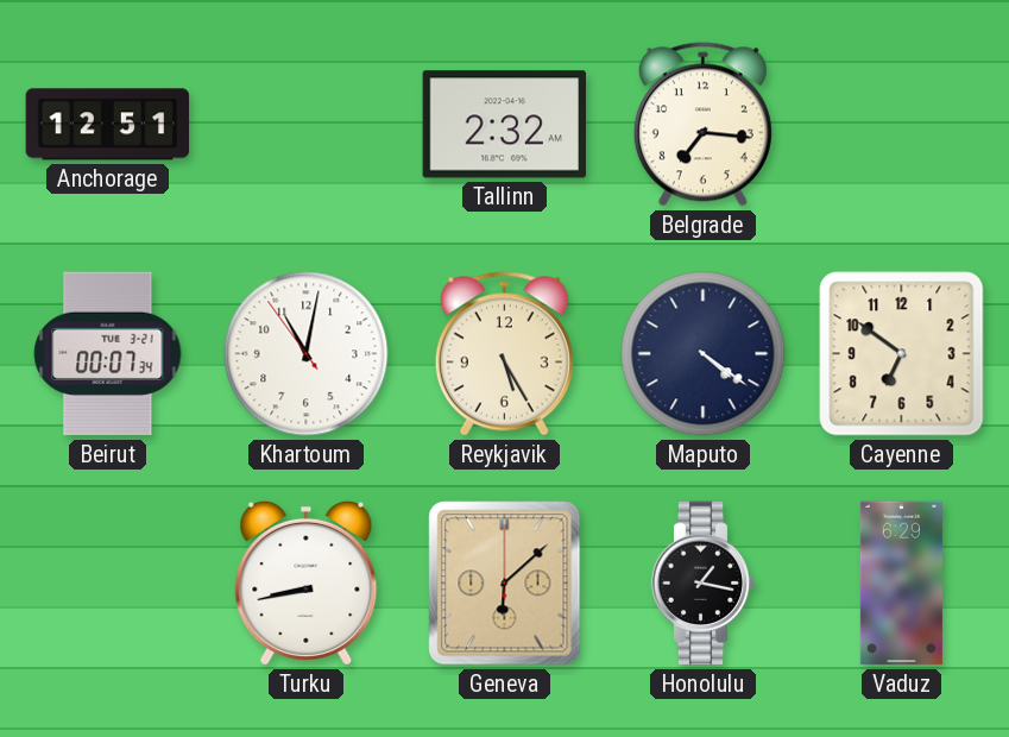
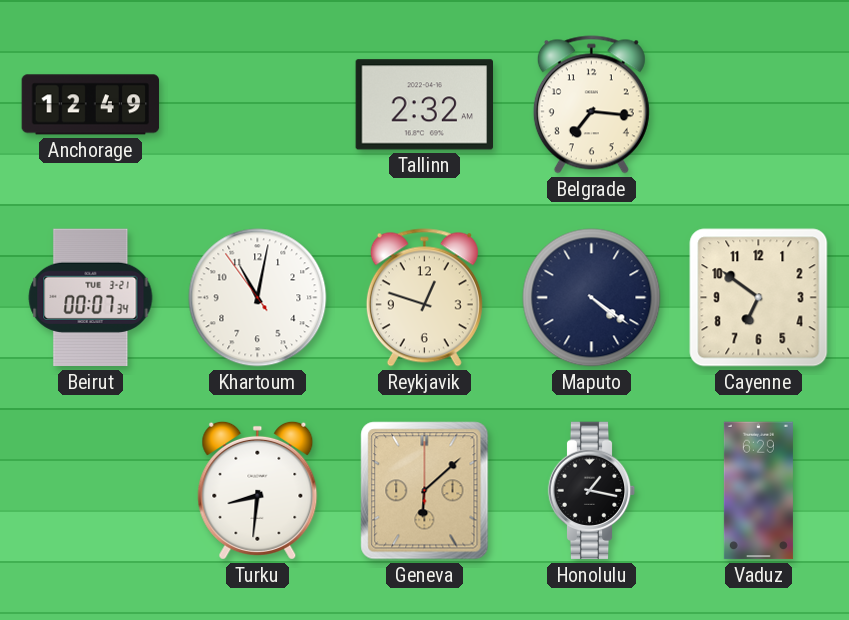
Anchorage: 12:51 -> 12:49 (91, 105)
Reykjavik: 5:25 -> 12:48 (424, 298)
Turku: 8:43 -> 8:31 (258, 490)
